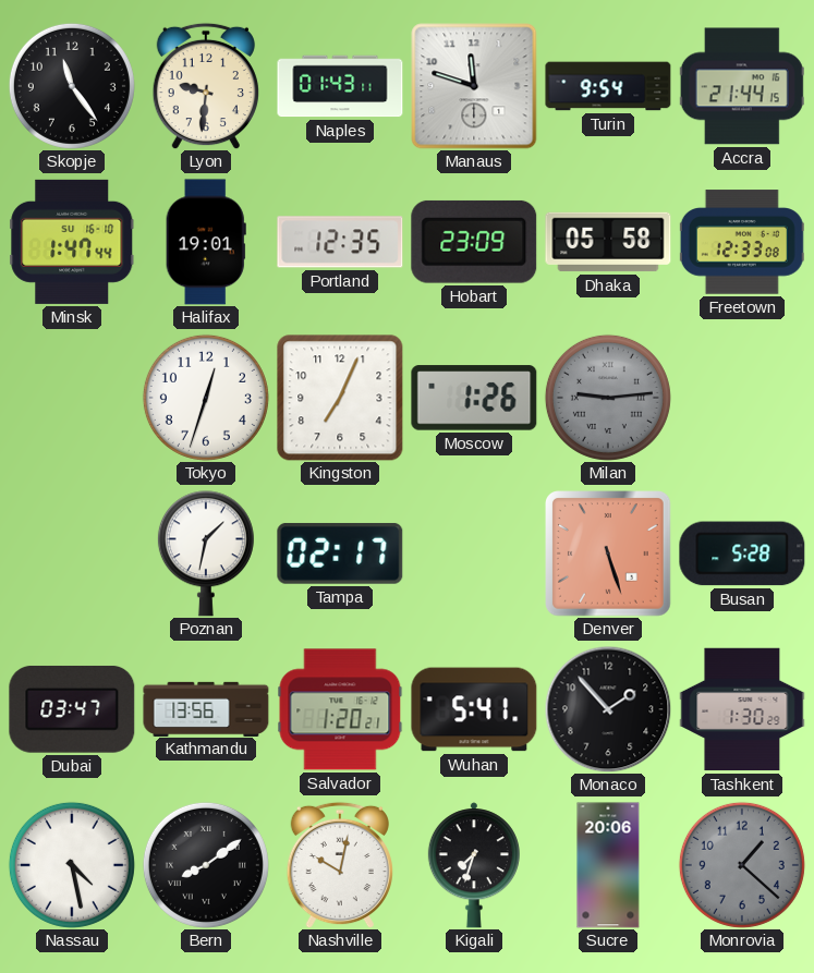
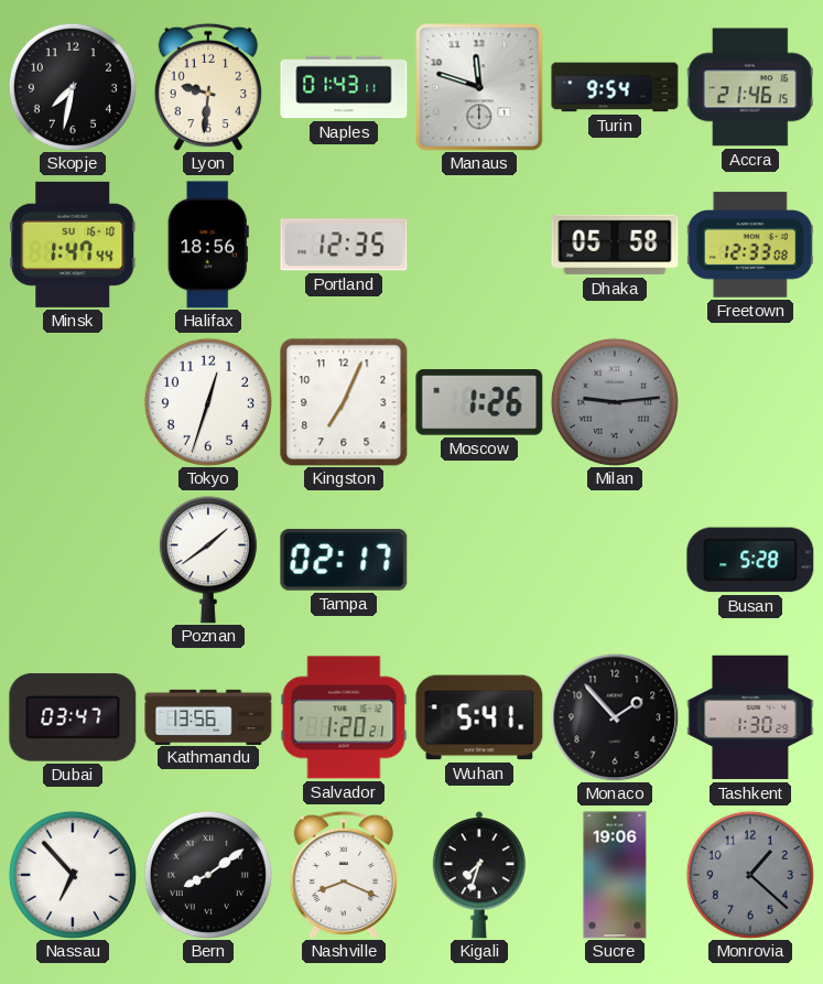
Skopje: 11:24 -> 7:32 (73, 87)
Accra: 21:44 -> 21:46 (750, 87)
Halifax: 19:01 -> 18:56 (208, 245)
Hobart: 23:09 -> none (474, 242)
Poznan: 1:32 -> 1:39 (208, 560)
Denver: 5:27 -> none (609, 555)
Nassau: 4:28 -> 6:53 (73, 875)
Nashville: 10:02 -> 8:19 (344, 875)
Sucre: 20:06 -> 19:06 (615, 875)
